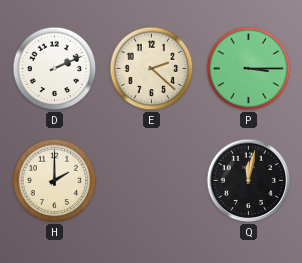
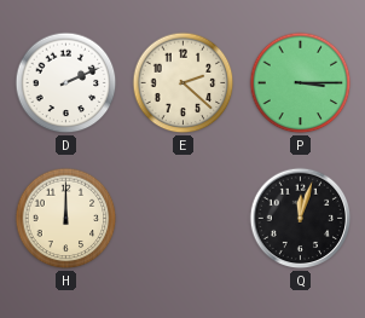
H: 2:00 -> 12:00 (66, 219)
Q: 12:02 -> 12:03 (301, 219)
